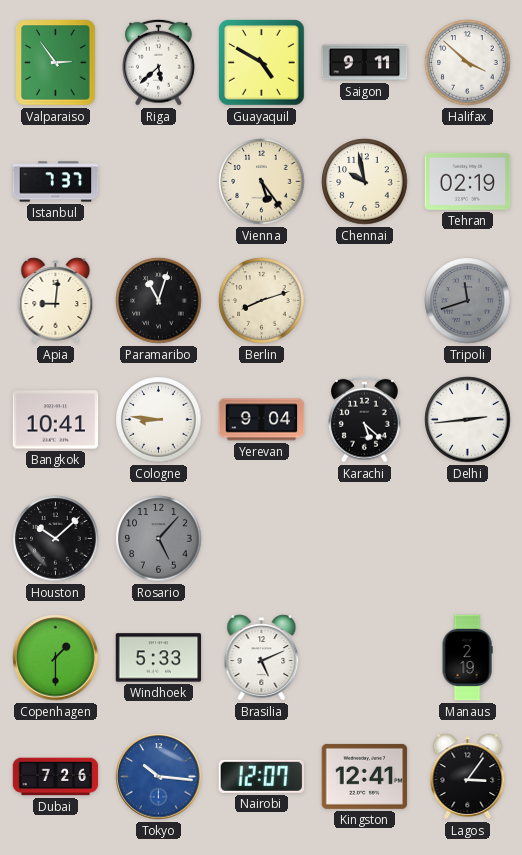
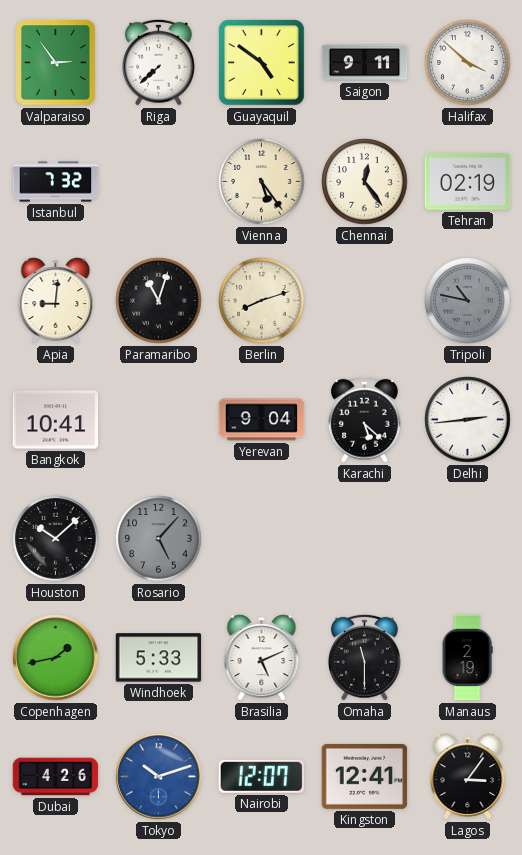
Riga: 5:38 -> 7:38 (159, 62)
Guayaquil: 4:50 -> 4:51 (262, 63)
Istanbul: 7:37 -> 7:32 (56, 182)
Chennai: 9:58 -> 12:24 (365, 182)
Tripoli: 11:42 -> 10:47 (468, 301)
Cologne: 8:46 -> none (159, 420)
Copenhagen: 1:30 -> 1:43 (56, 658)
Omaha: none -> 11:30 (365, 657)
Dubai: 7:26 -> 4:26 (56, 777)
Tokyo: 10:16 -> 10:12 (159, 777)
